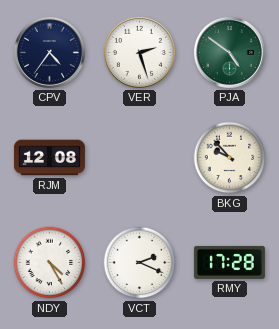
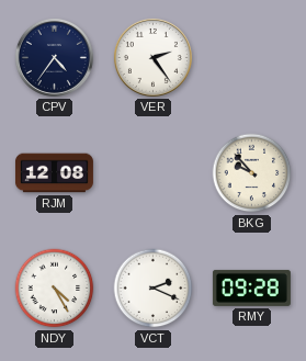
VER: 2:27 -> 2:24 (152, 57)
PJA: 4:51 -> none (229, 52)
RMY: 17:28 -> 09:28 (251, 287)
